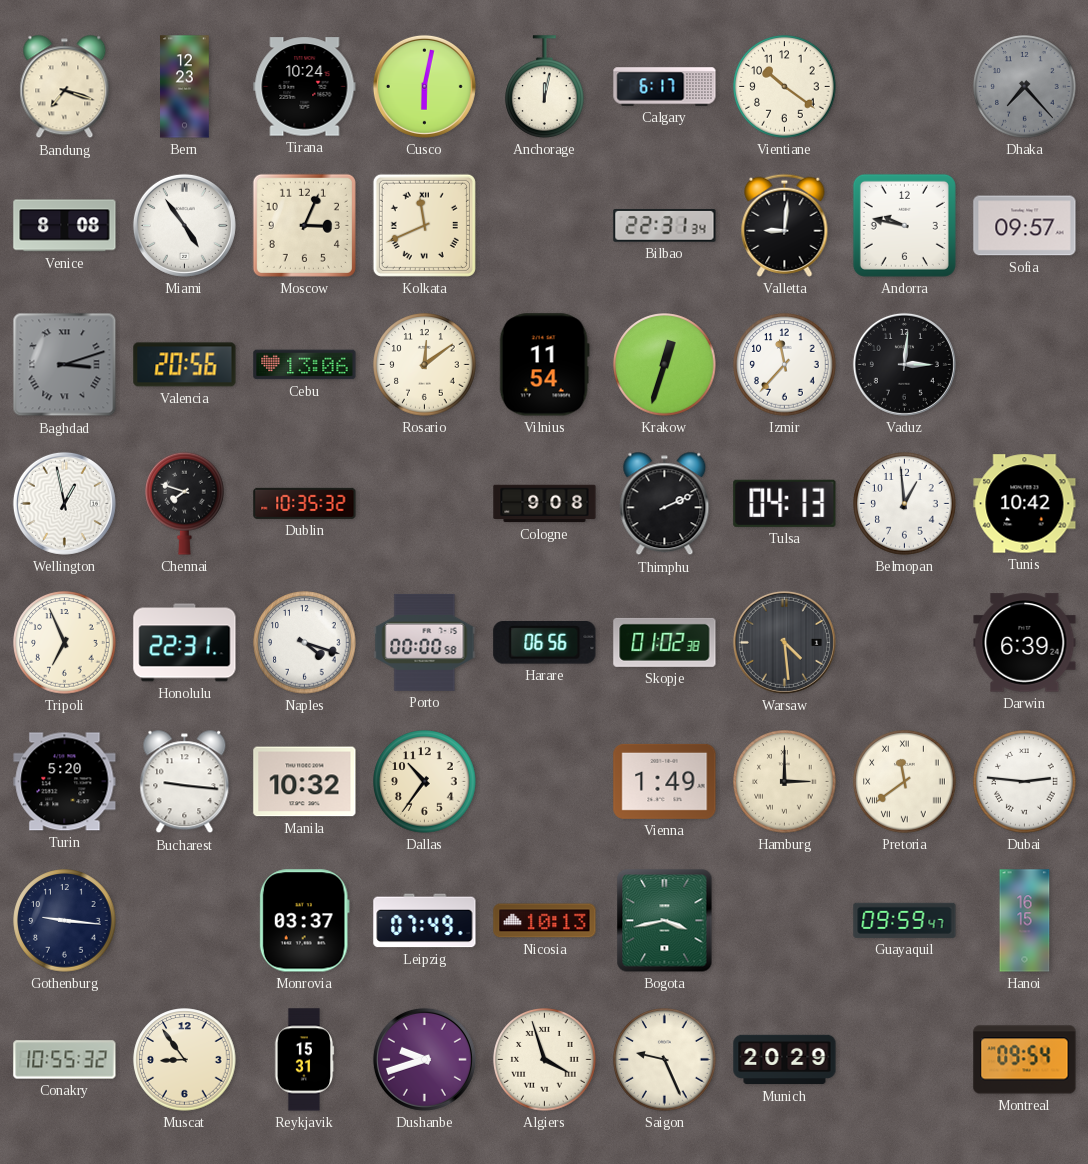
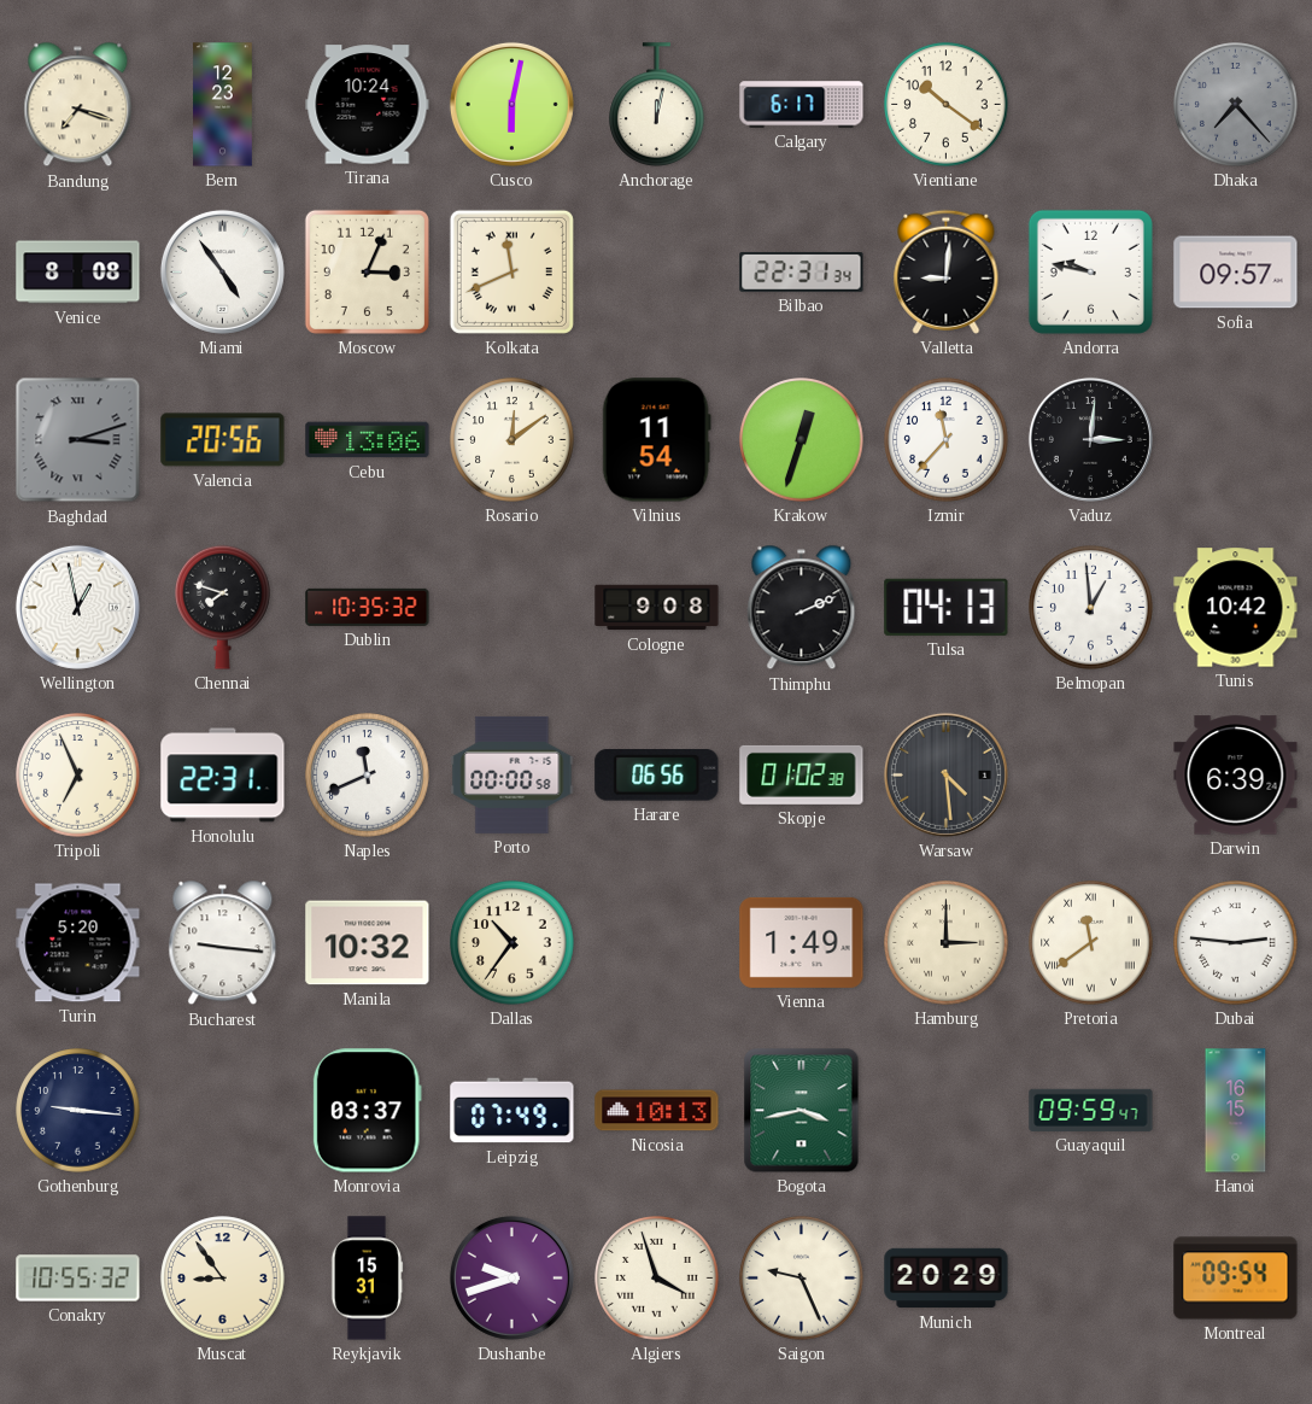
Naples: 4:18 -> 11:41 (368, 776)
